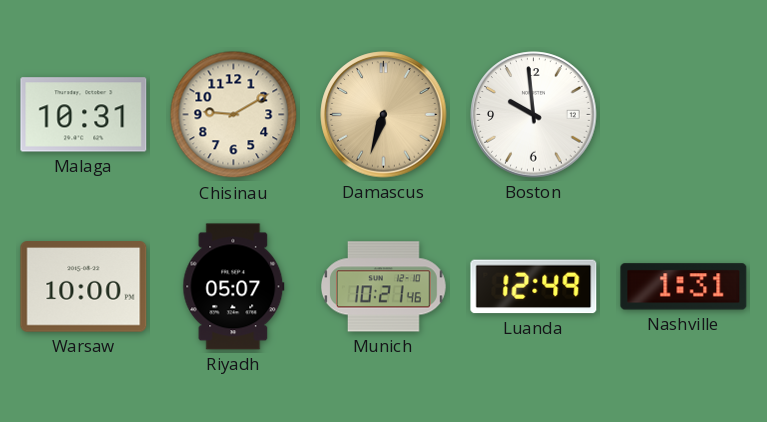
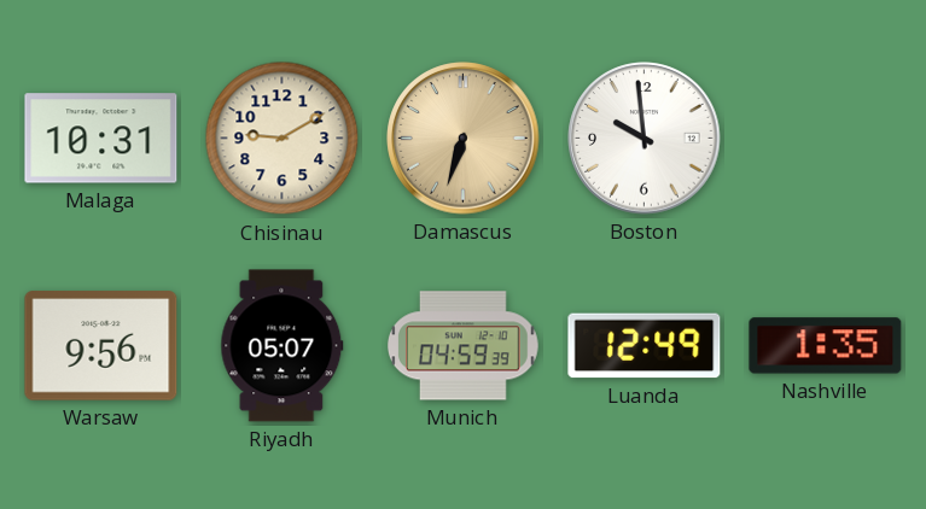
Warsaw: 10:00 -> 9:56 (101, 346)
Munich: 10:21 -> 04:59 (464, 346)
Nashville: 1:31 -> 1:35 (826, 346)
